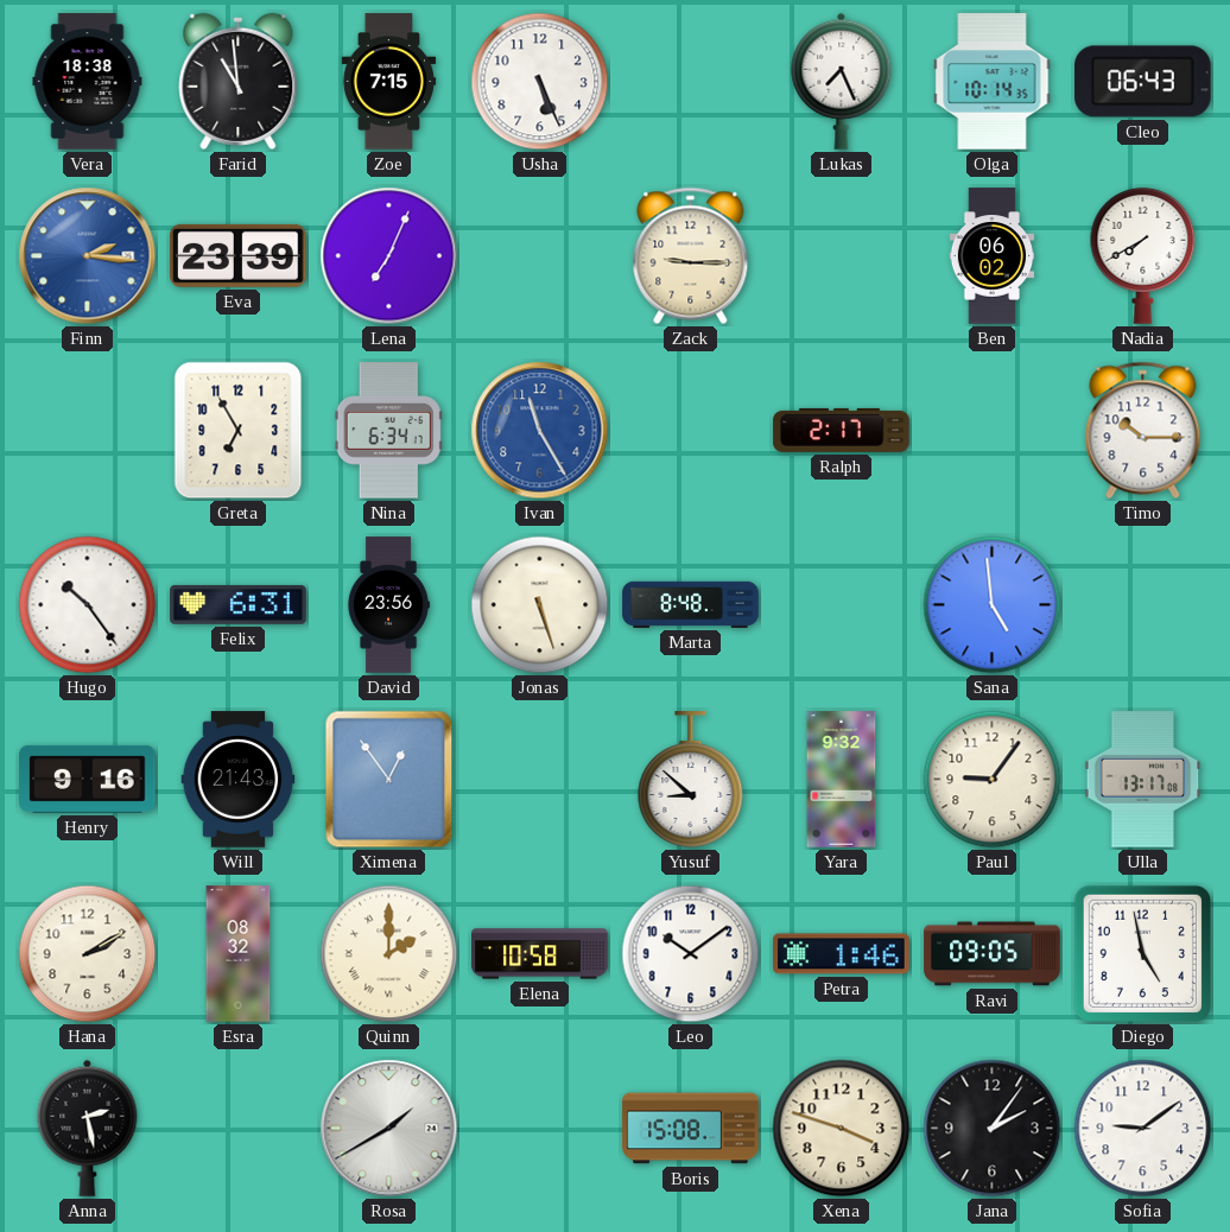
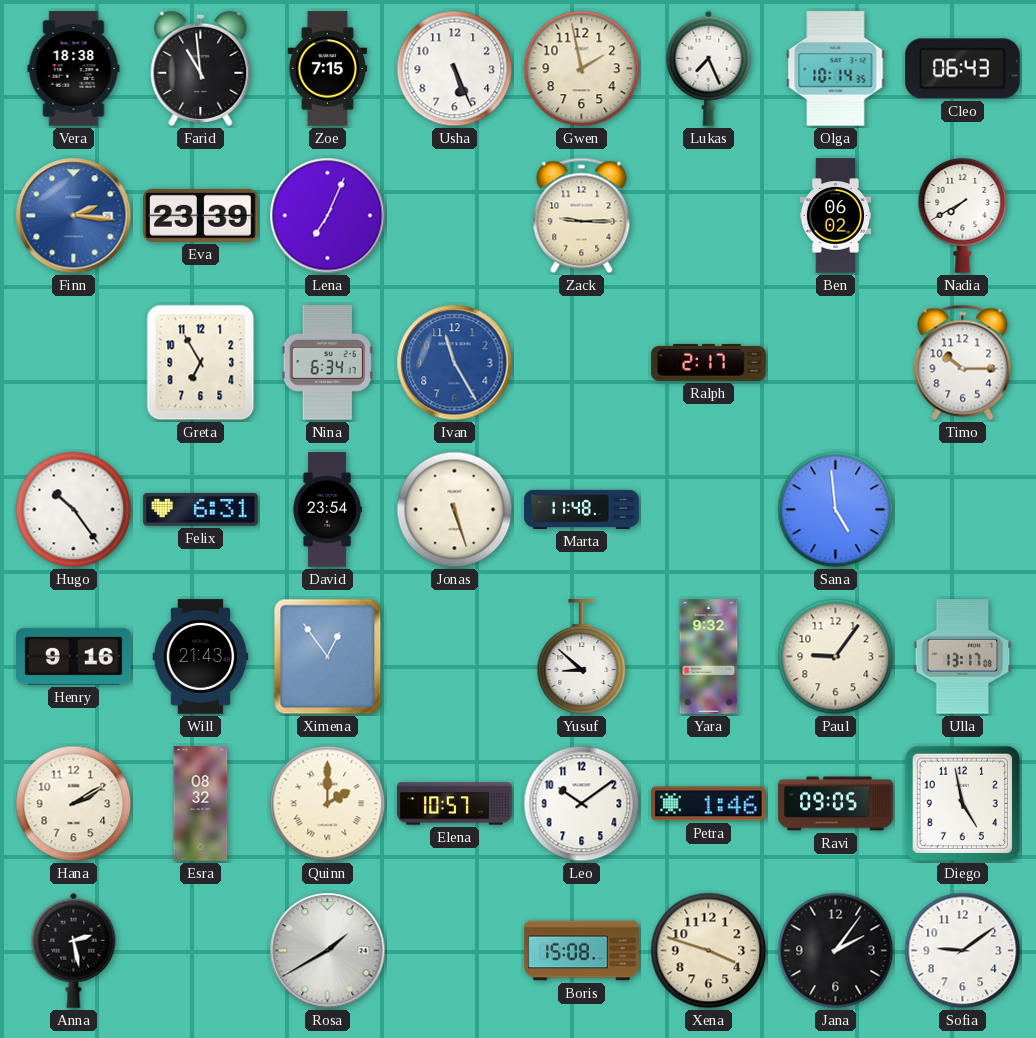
Gwen: none -> 1:58 (582, 69)
David: 23:56 -> 23:54 (327, 510)
Marta: 8:48 -> 11:48 (582, 509)
Elena: 10:58 -> 10:57 (455, 804)
